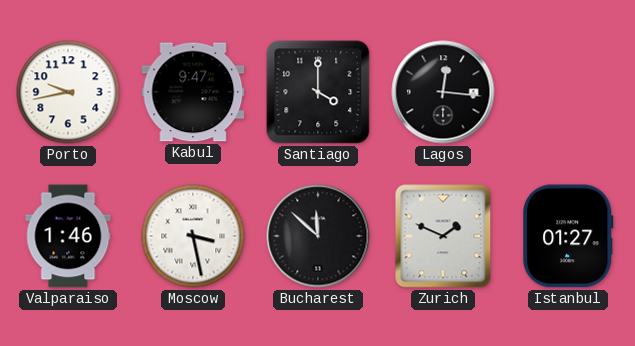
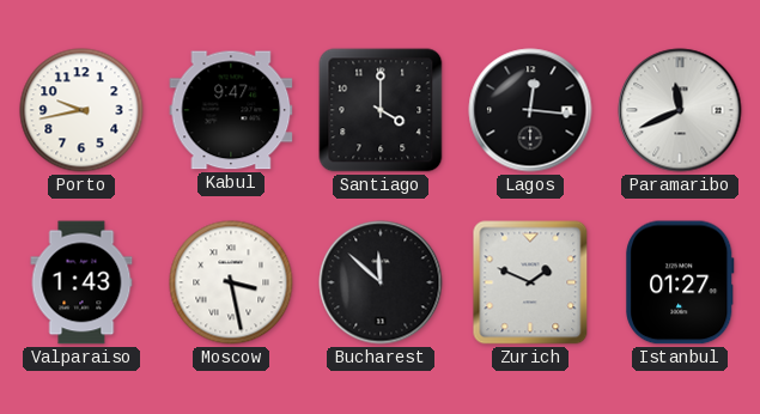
Paramaribo: none -> 11:41 (680, 110)
Valparaiso: 1:46 -> 1:43 (81, 282)
